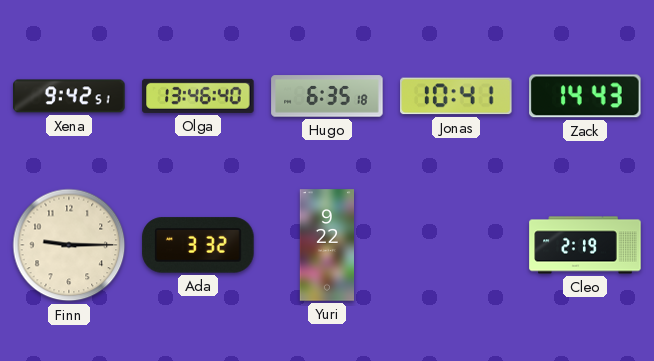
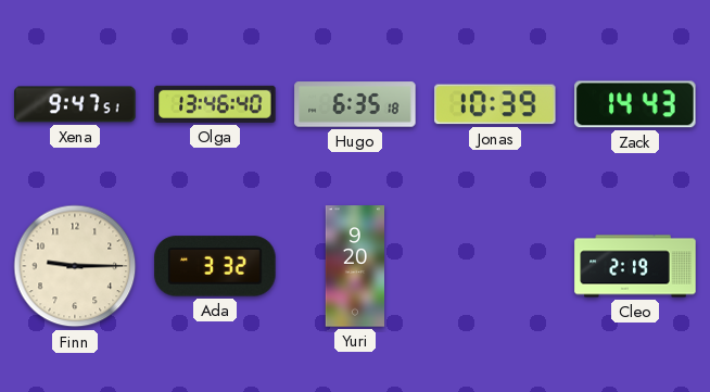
Xena: 9:42 -> 9:47 (75, 104)
Jonas: 10:41 -> 10:39 (495, 104)
Yuri: 9:22 -> 9:20 (354, 266)
